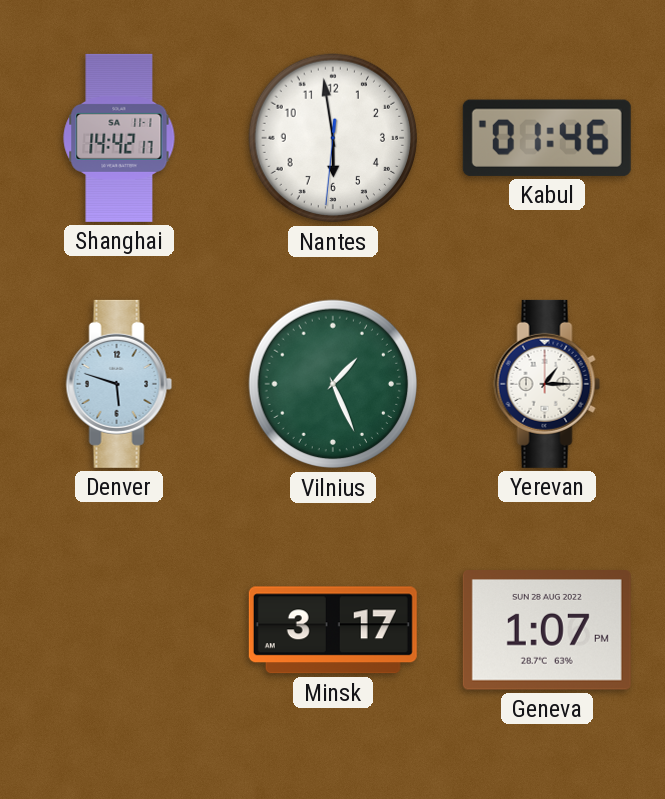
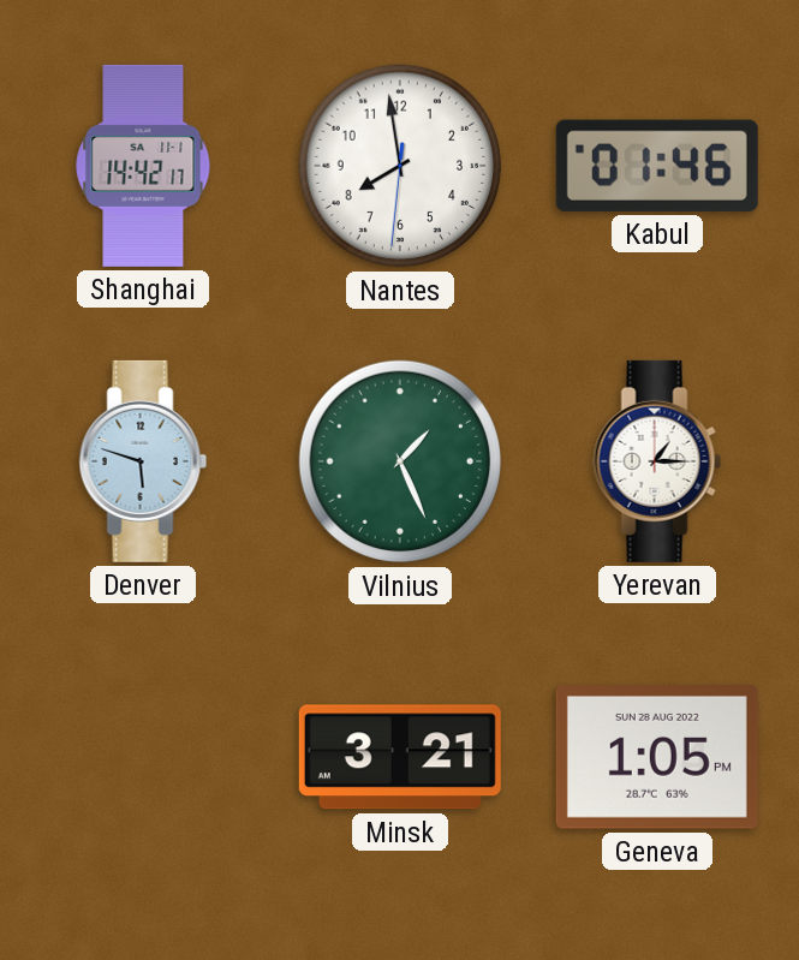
Nantes: 5:58 -> 7:58 (400, 166)
Minsk: 3:17 -> 3:21 (400, 757)
Geneva: 1:07 -> 1:05 (657, 757)
